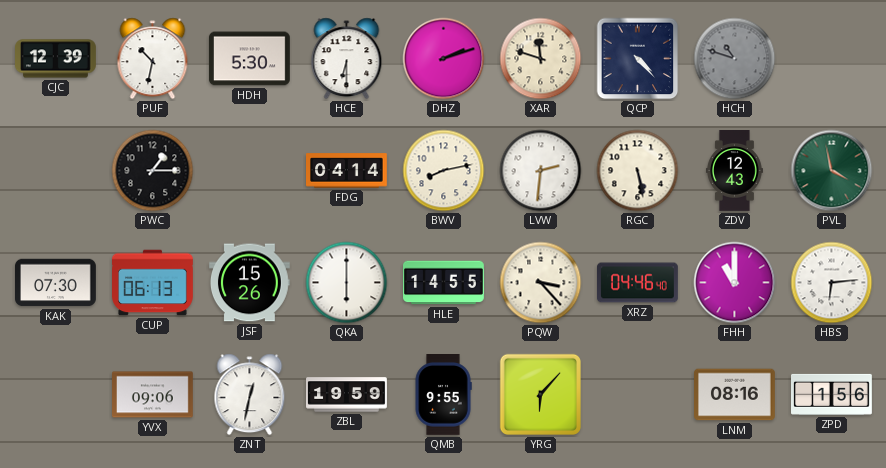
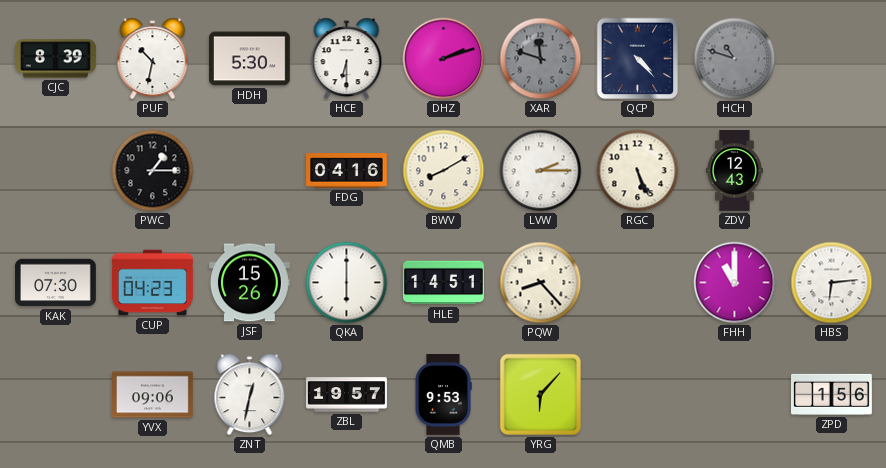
CJC: 12:39 -> 8:39 (56, 59)
XAR dial: cream -> grey (541, 59)
FDG: 04:14 -> 04:16 (347, 171)
BWV: 8:13 -> 8:10 (444, 171)
LVW: 2:31 -> 2:15 (541, 171)
RGC: 5:28 -> 5:26 (638, 171)
PVL: 3:58 -> none (832, 171)
CUP: 06:13 -> 04:23 (153, 283)
HLE: 14:55 -> 14:51 (444, 283)
PQW: 3:23 -> 8:23 (541, 283)
XRZ: 04:46 -> none (638, 283)
ZBL: 19:59 -> 19:57 (347, 395)
QMB: 9:55 -> 9:53 (443, 395)
LNM: 08:16 -> none (735, 395)
